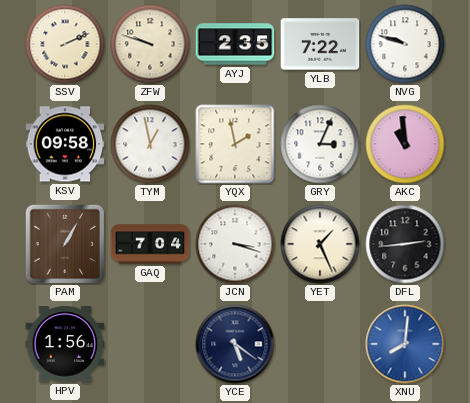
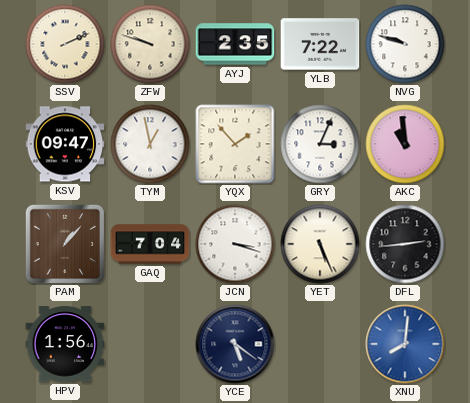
KSV: 09:58 -> 09:47 (65, 144)
YQX: 1:58 -> 1:53 (235, 144)
PAM: 1:05 -> 1:07 (65, 244)
YET: 1:26 -> 5:26 (320, 244)
